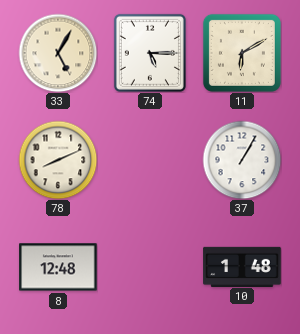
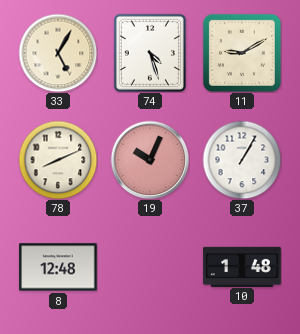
74: 5:15 -> 4:27 (150, 53)
11: 6:10 -> 9:10 (242, 53)
19: none -> 10:04 (150, 160)
